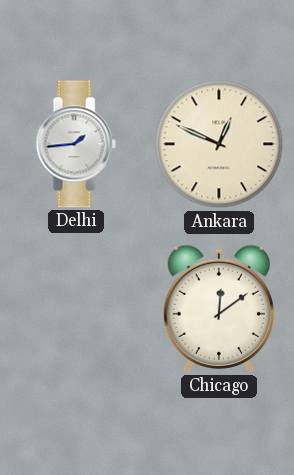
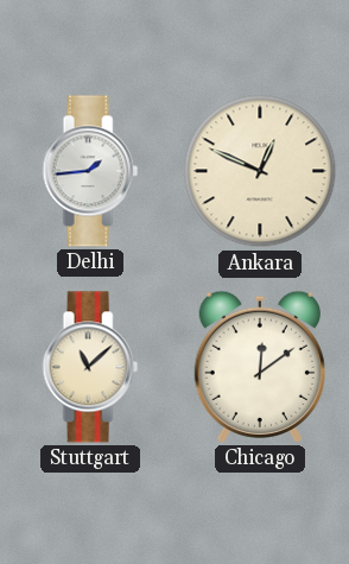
Stuttgart: none -> 11:08 (90, 367)
